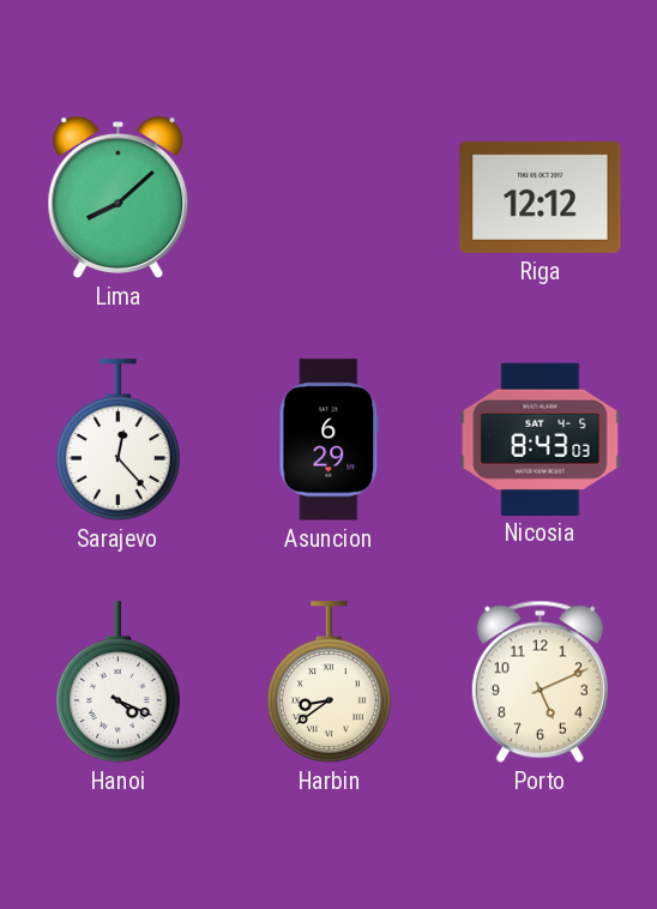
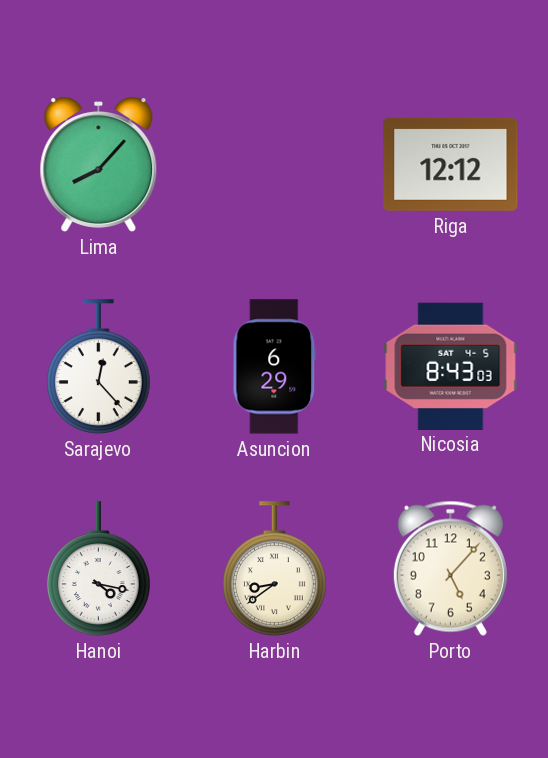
Lima: 8:08 -> 8:07 (99, 165)
Hanoi: 4:19 -> 4:17 (98, 569)
Porto: 5:11 -> 5:07 (450, 568)
